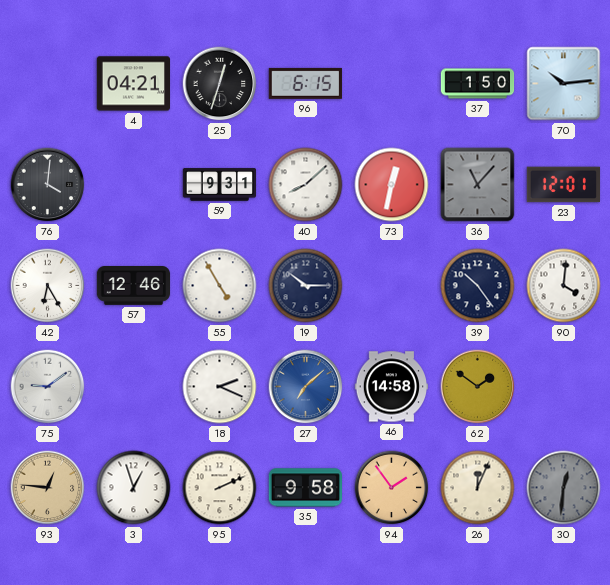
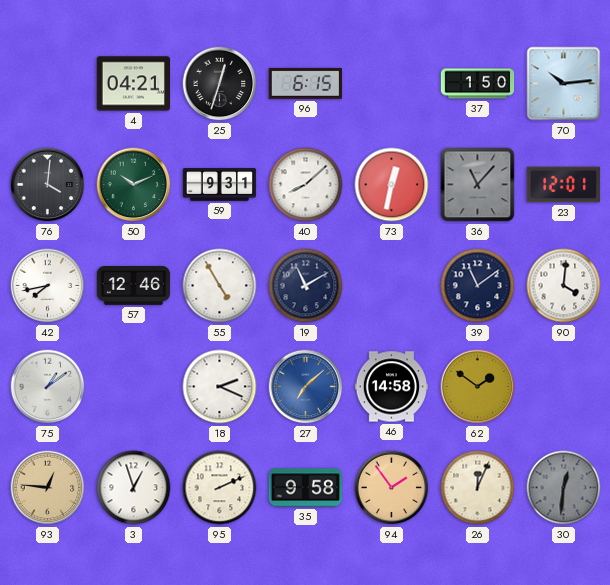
50: none -> 10:11 (134, 185)
42: 6:25 -> 7:43 (48, 286)
19: 10:15 -> 11:10 (306, 286)
39: 10:24 -> 11:09 (478, 286)
75: 9:09 -> 1:09 (48, 387)
